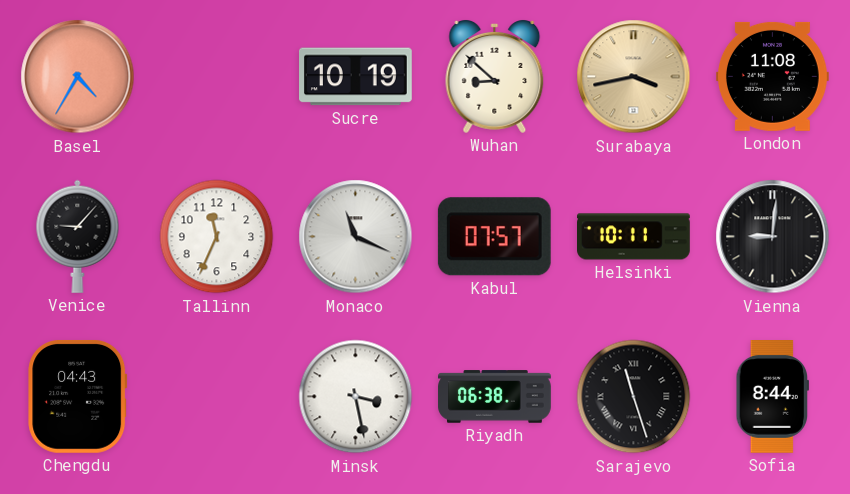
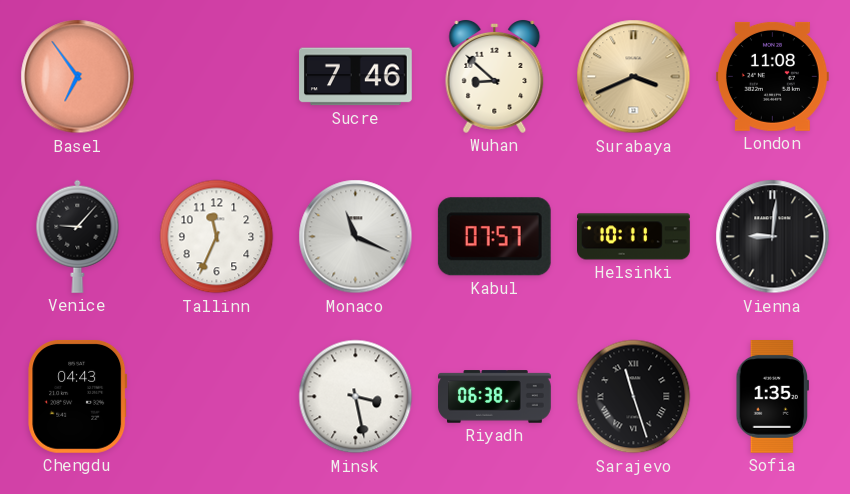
Basel: 4:35 -> 6:54 (78, 77)
Sucre: 10:19 -> 7:46 (356, 77)
Surabaya: 3:43 -> 3:41 (634, 77)
Sofia: 8:44 -> 1:35 (772, 397)
